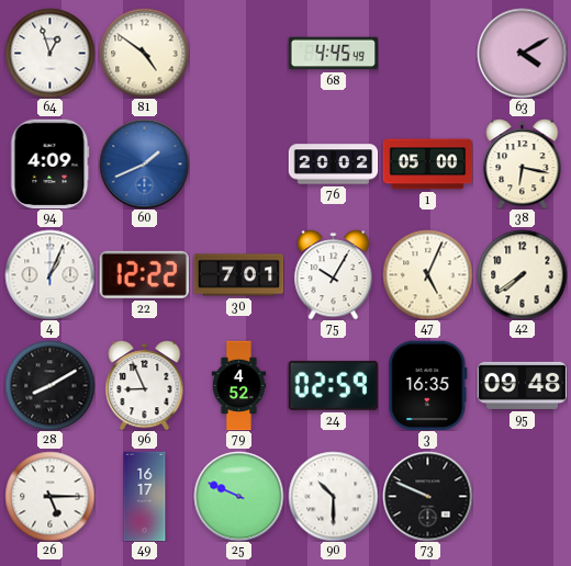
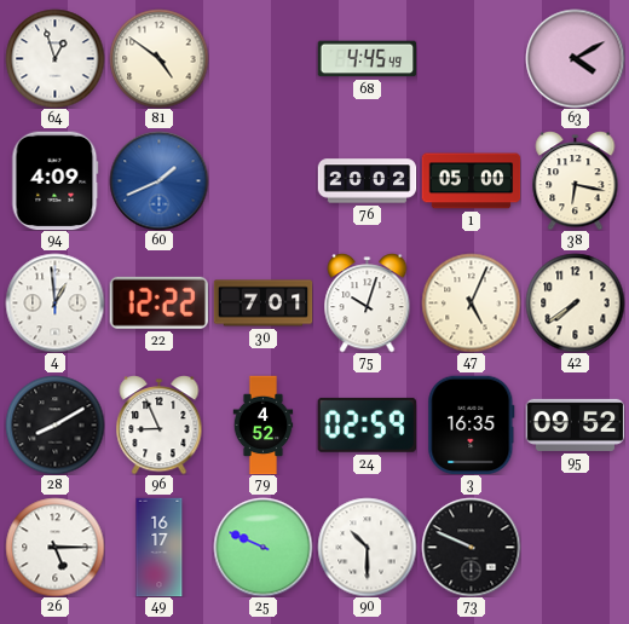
4: 1:04 -> 12:59 (54, 302)
75: 10:05 -> 10:03 (368, 304)
95: 09:48 -> 09:52 (575, 424)
